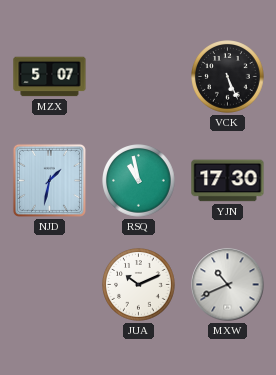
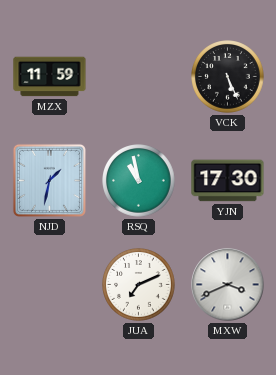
MZX: 5:07 -> 11:59 (50, 77)
JUA: 10:11 -> 7:11 (139, 285)
MXW: 10:41 -> 3:41 (228, 285)
